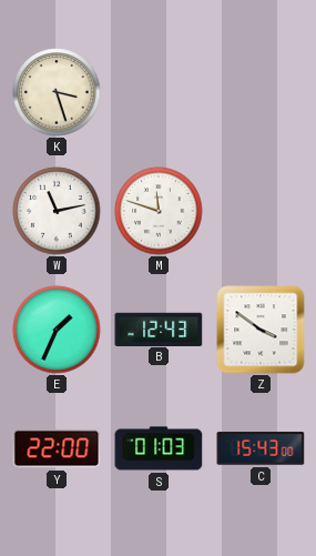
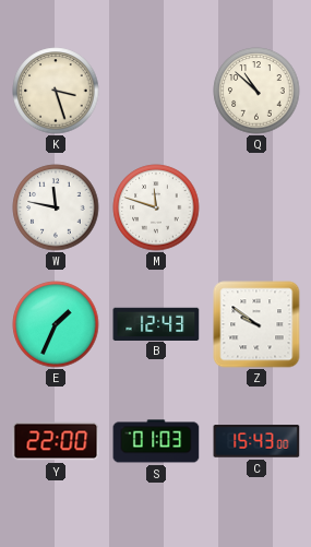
Q: none -> 10:52 (256, 91)
W: 11:13 -> 11:47 (56, 207)
Z: 3:51 -> 9:51 (256, 324)
